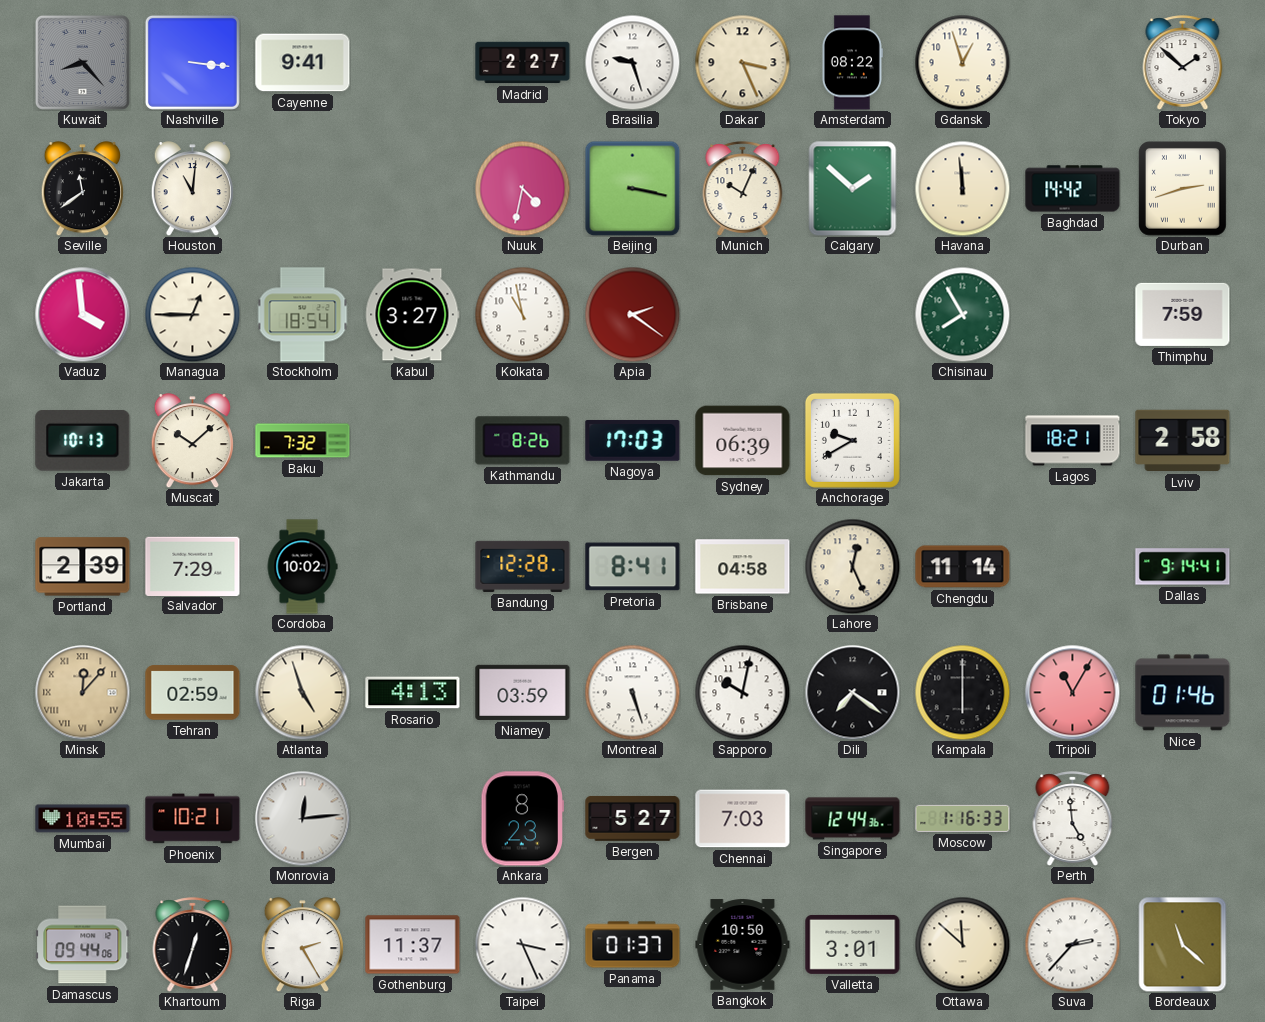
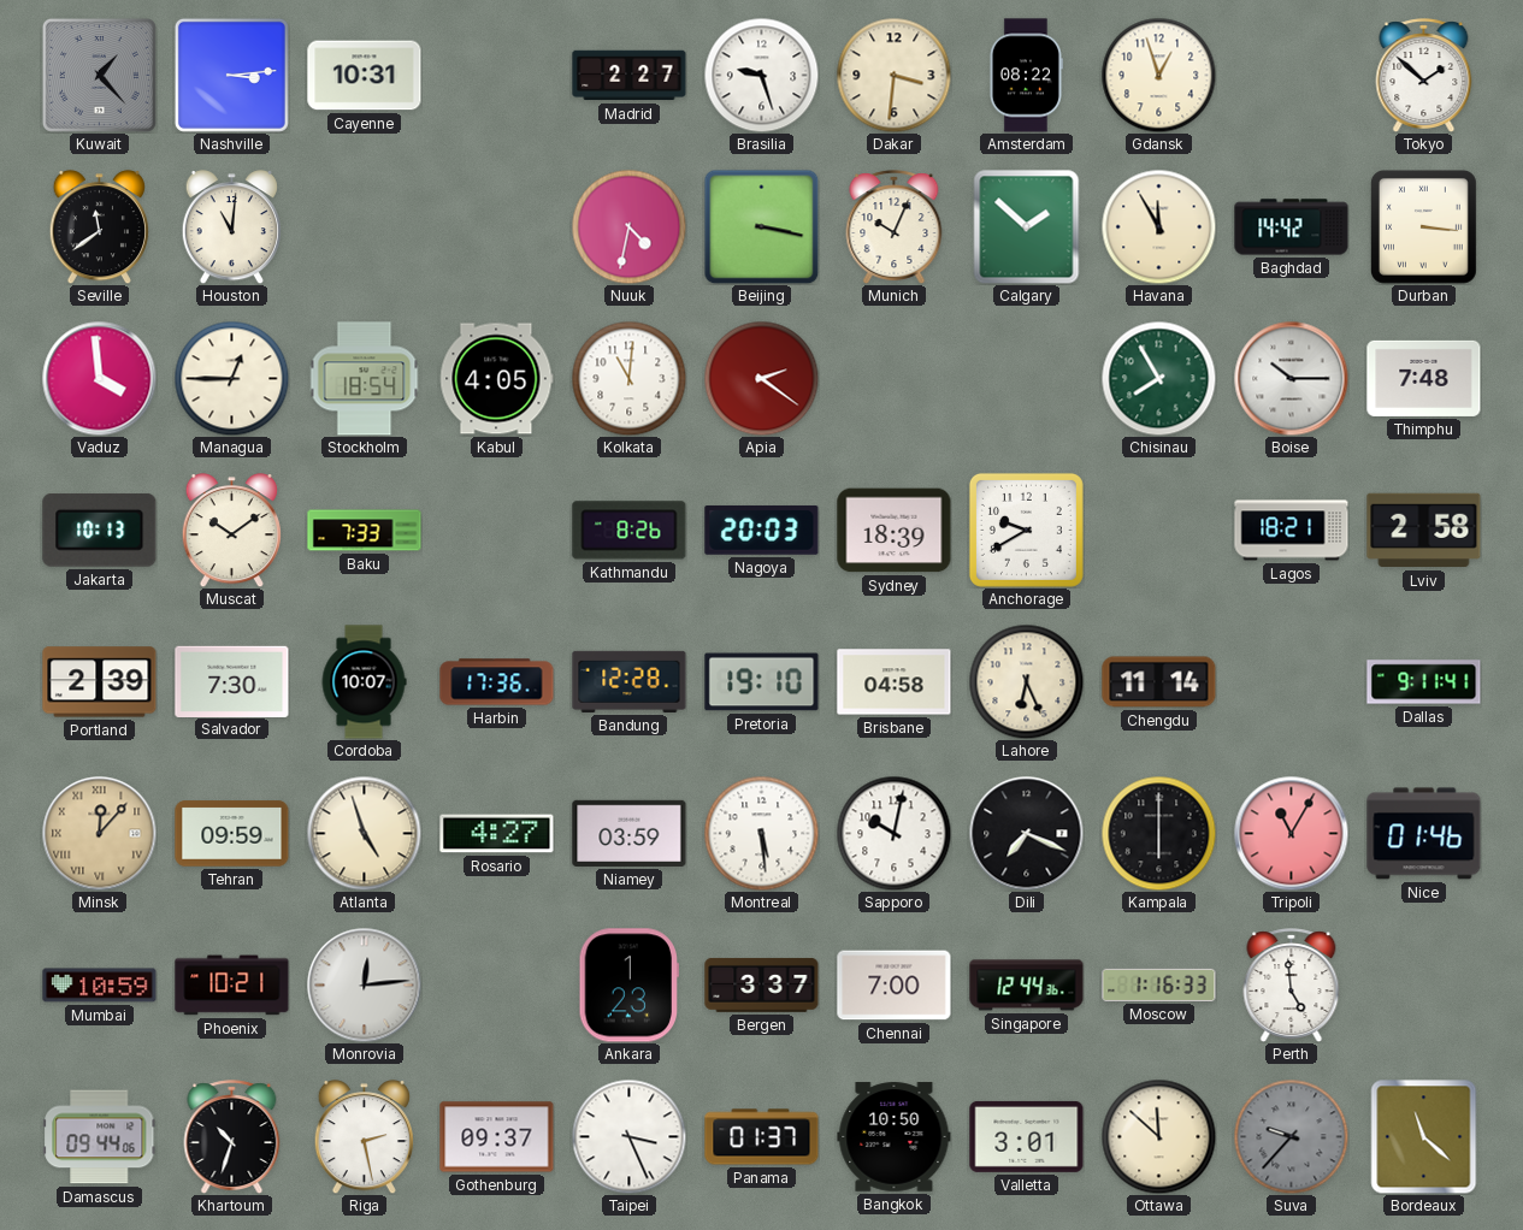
Kuwait: 8:23 -> 1:23 (99, 75)
Nashville: 3:16 -> 3:14 (231, 75)
Cayenne: 9:41 -> 10:31 (365, 76)
Dakar: 3:26 -> 3:31 (893, 75)
Havana: 11:59 -> 11:55 (1158, 226)
Durban: 2:42 -> 3:16 (1423, 227)
Kabul: 3:27 -> 4:05 (497, 379)
Kolkata: 10:58 -> 11:01 (628, 378)
Boise: none -> 10:15 (1291, 378)
Thimphu: 7:59 -> 7:48 (1424, 378)
Muscat: 10:08 -> 10:09 (231, 531)
Baku: 7:32 -> 7:33 (365, 531)
Nagoya: 17:03 -> 20:03 (762, 531)
Sydney: 06:39 -> 18:39 (895, 531)
Salvador: 7:29 -> 7:30 (232, 681)
Cordoba: 10:02 -> 10:07 (364, 682)
Harbin: none -> 17:36 (497, 682)
Pretoria: 8:41 -> 19:10 (762, 682)
Lahore: 12:26 -> 6:26 (1026, 681)
Dallas: 9:14 -> 9:11 (1424, 682)
Tehran: 02:59 -> 09:59 (232, 834)
Rosario: 4:13 -> 4:27 (497, 834)
Montreal: 5:27 -> 5:29 (761, 833)
Dili: 7:21 -> 7:19 (1026, 833)
Mumbai: 10:55 -> 10:59 (100, 986)
Ankara: 8:23 -> 1:23 (628, 986)
Bergen: 5:27 -> 3:37 (762, 984)
Chennai: 7:03 -> 7:00 (895, 986)
Khartoum: 12:33 -> 10:33 (232, 1136)
Riga: 2:25 -> 2:28 (364, 1137)
Gothenburg: 11:37 -> 09:37 (497, 1137)
Suva: 2:37 -> 9:37 (1291, 1136)
Suva dial: white -> grey (1291, 1136)
